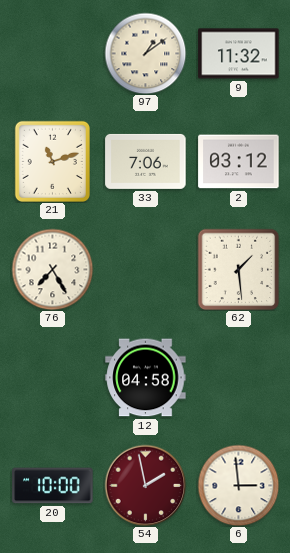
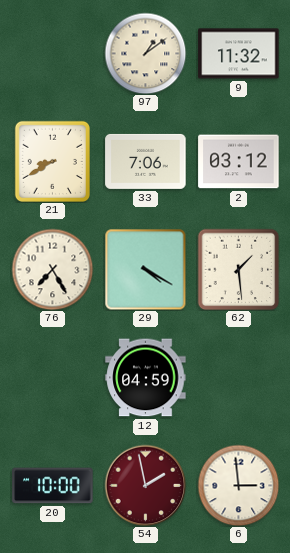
21: 11:12 -> 8:40 (52, 161)
29: none -> 4:20 (145, 269)
12: 04:58 -> 04:59 (146, 378)
